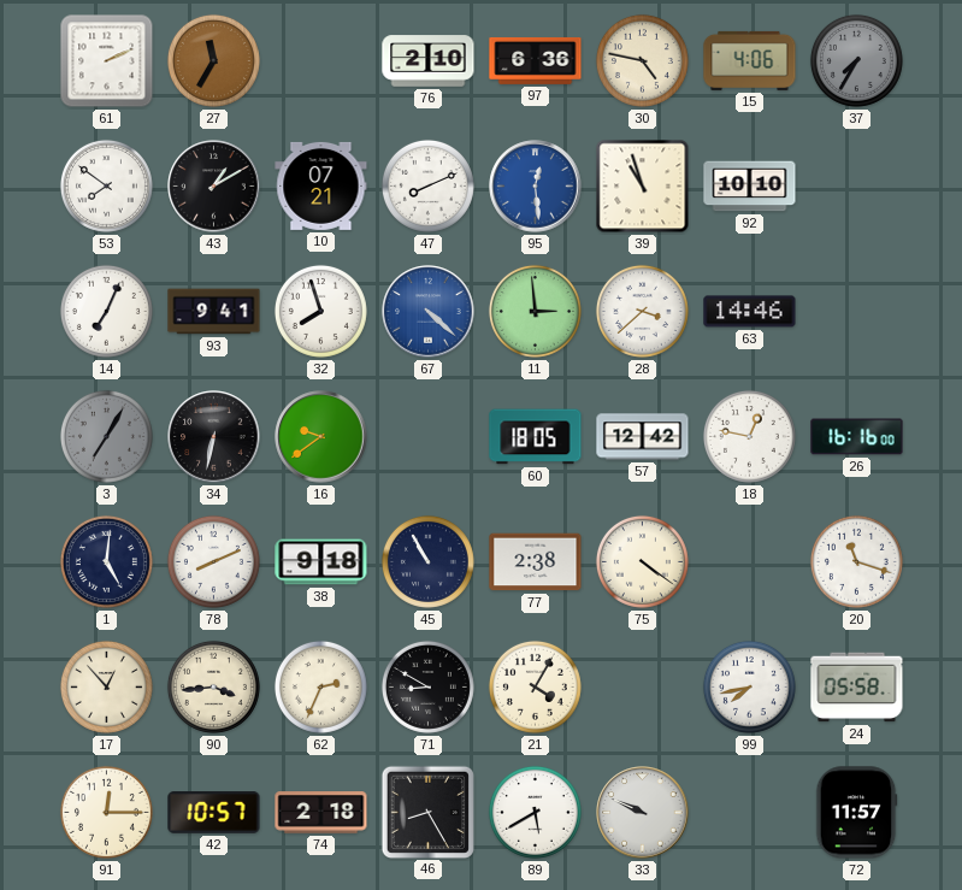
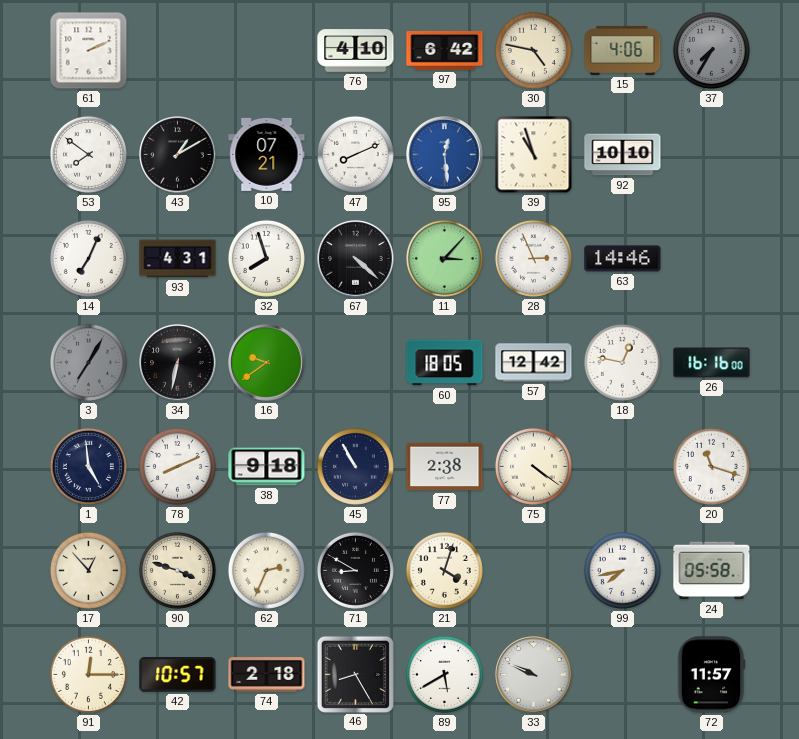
27: 11:35 -> none (213, 60)
76: 2:10 -> 4:10 (356, 51)
97: 6:36 -> 6:42 (445, 50)
93: 9:41 -> 4:31 (178, 259)
67 dial: blue -> black (356, 259)
11: 2:59 -> 3:07 (444, 258)
28: 3:38 -> 2:56 (533, 258)
1: 5:01 -> 4:59 (88, 466)
90: 3:44 -> 3:48 (177, 570)
21: 4:05 -> 4:03 (444, 570)
